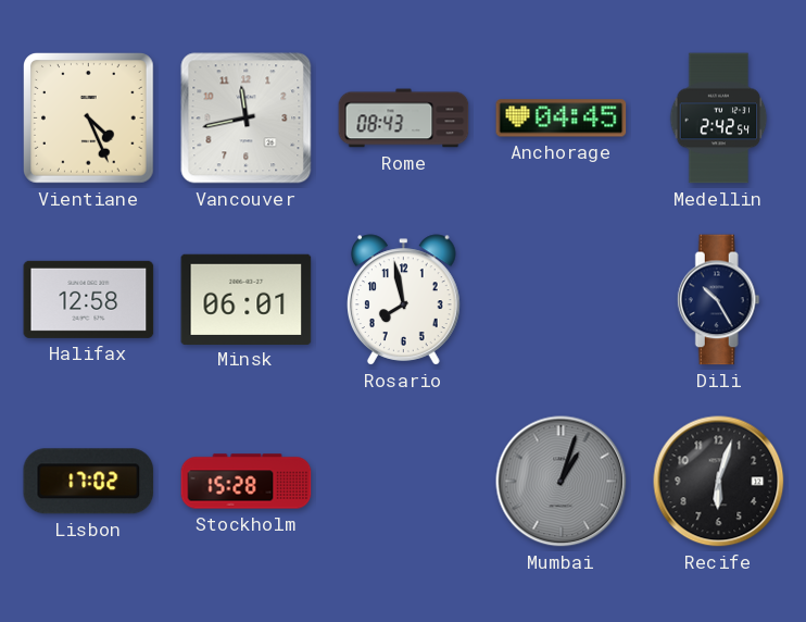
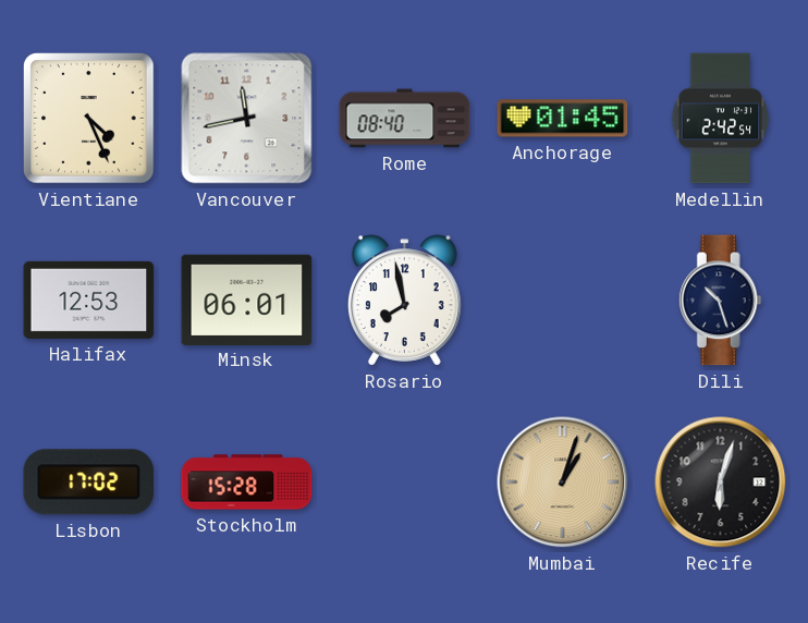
Rome: 08:43 -> 08:40 (405, 119)
Anchorage: 04:45 -> 01:45 (563, 119)
Halifax: 12:58 -> 12:53 (89, 300)
Dili: 10:25 -> 10:27 (720, 301)
Mumbai dial: grey -> champagne (563, 482)
